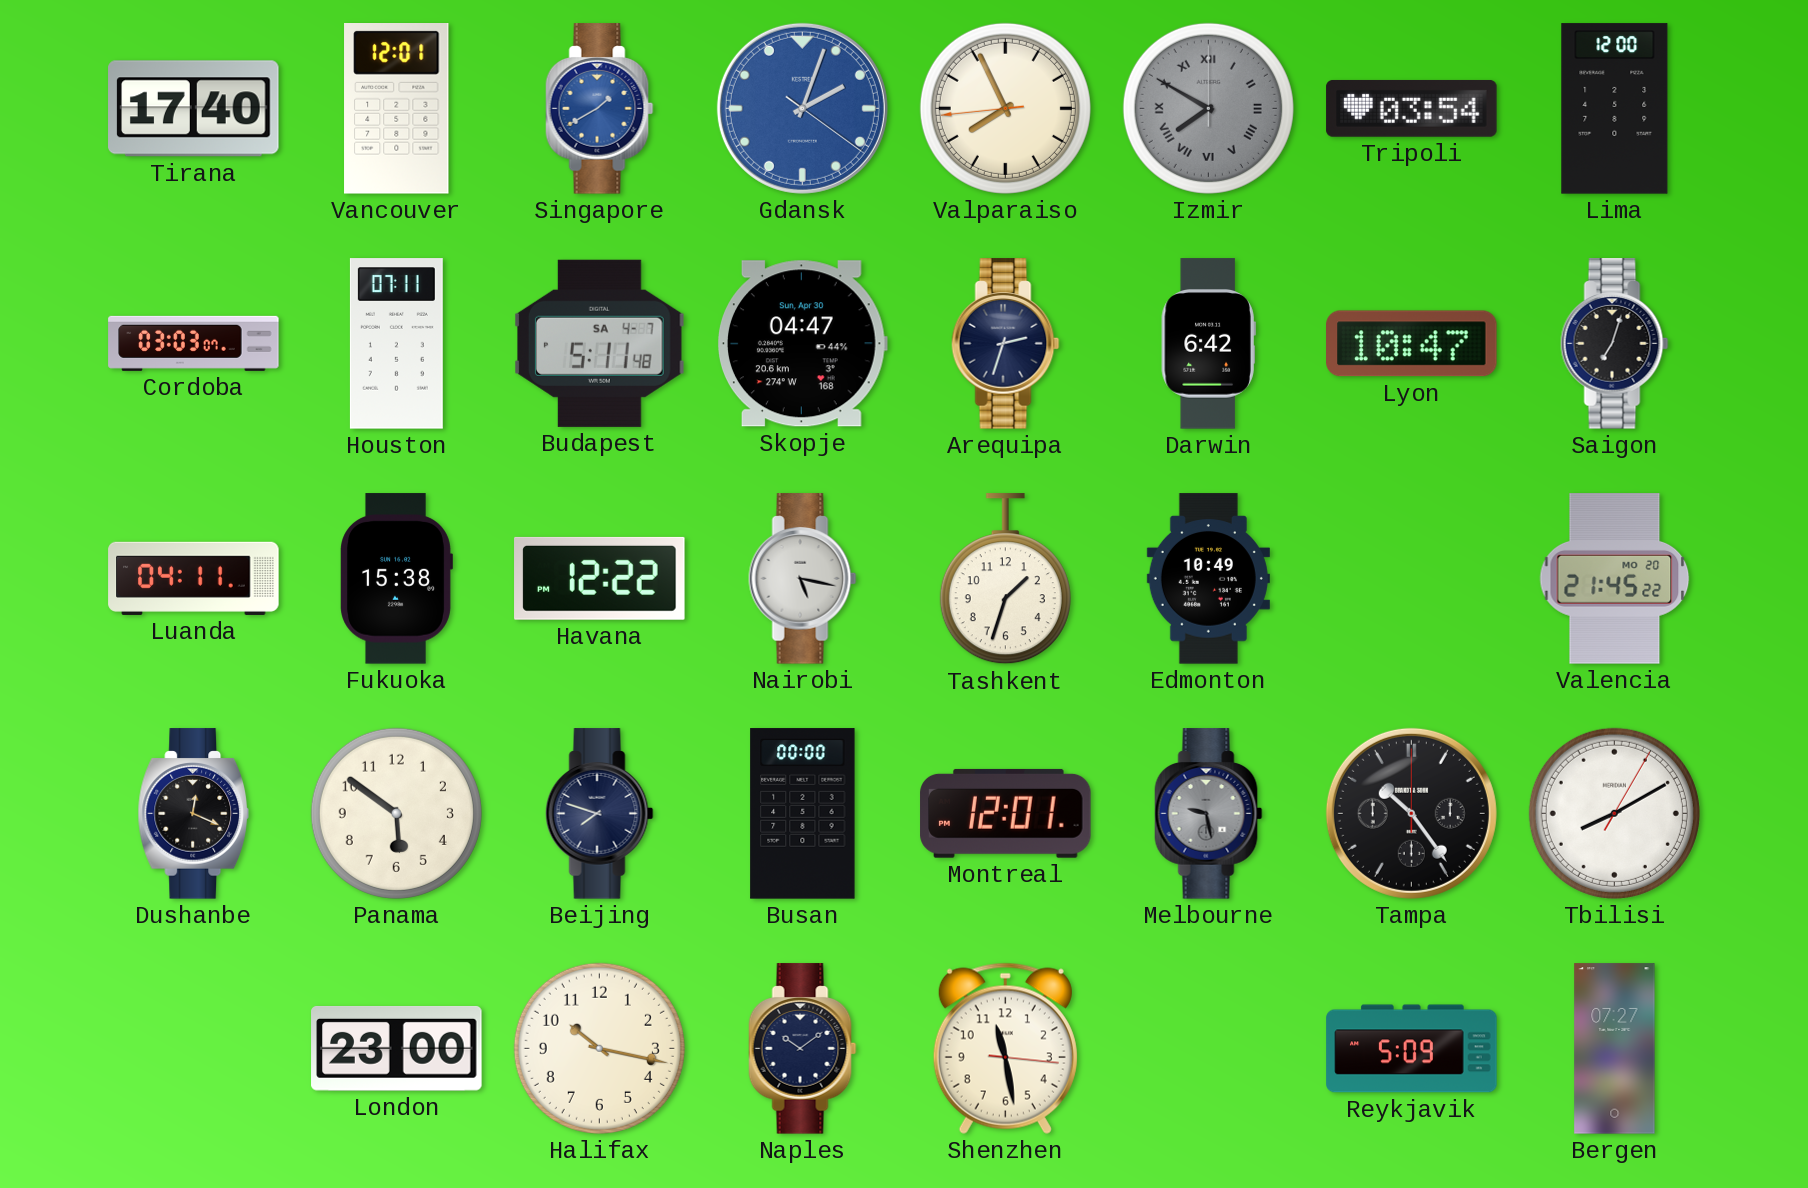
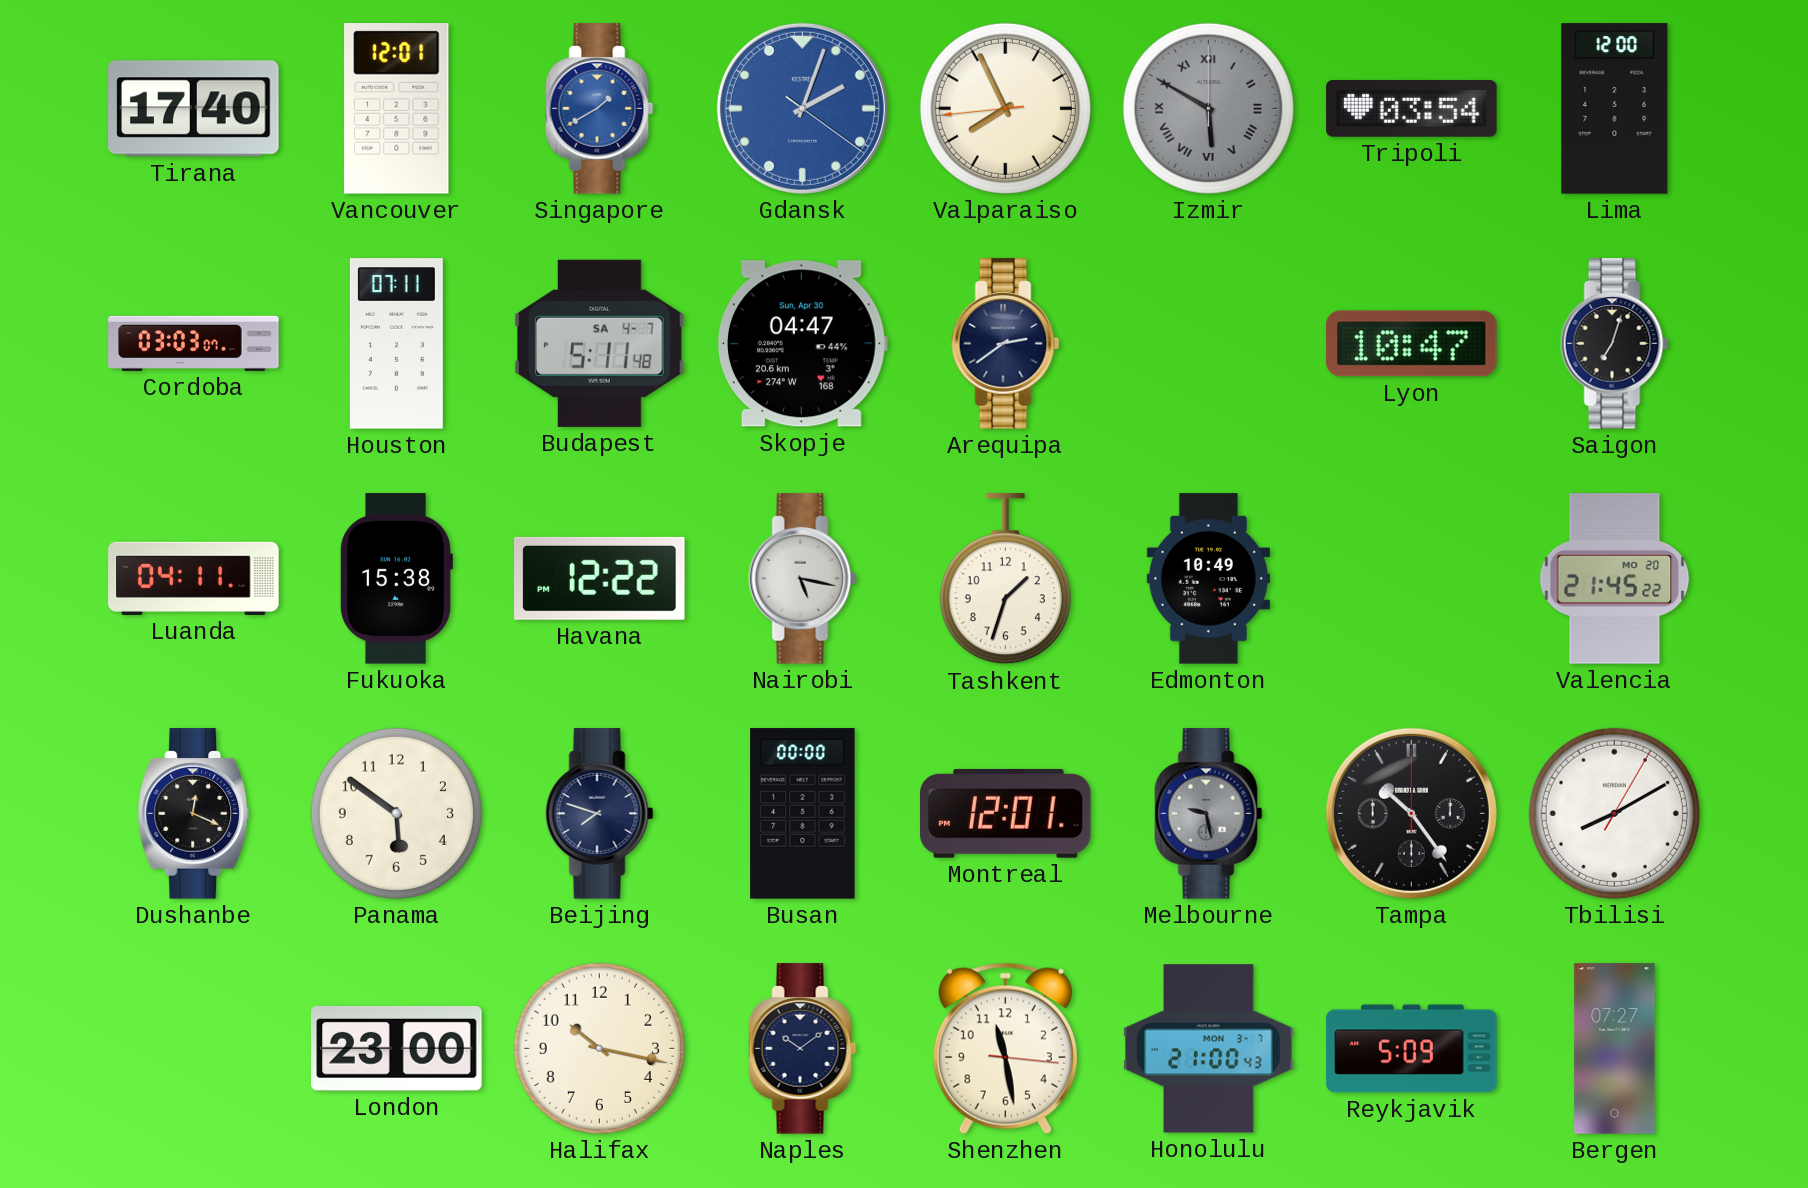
Izmir: 7:50 -> 5:50 (1208, 108)
Arequipa: 2:33 -> 2:39 (1006, 344)
Darwin: 6:42 -> none (1208, 344)
Honolulu: none -> 21:00 (1209, 1049)
